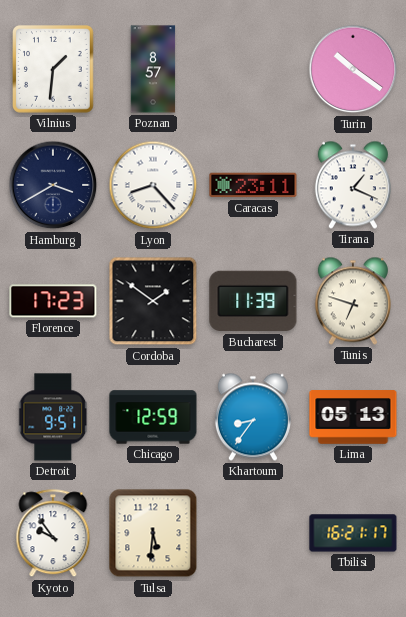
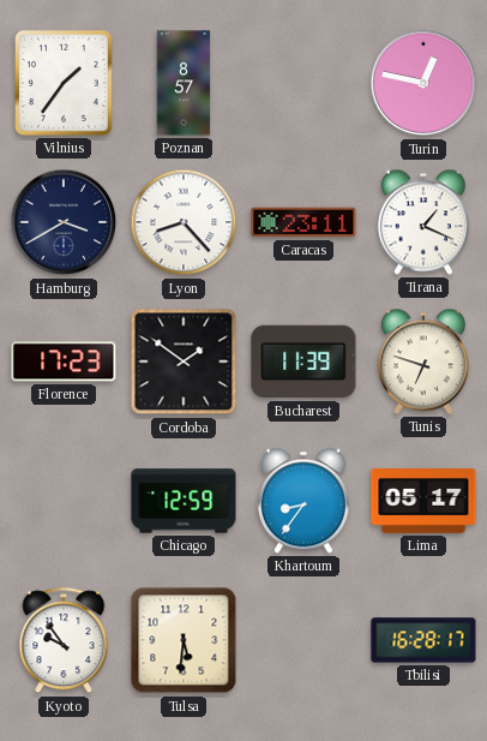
Vilnius: 1:31 -> 1:36 (65, 84)
Turin: 10:21 -> 12:47 (423, 83)
Detroit: 9:51 -> none (54, 417)
Lima: 05:13 -> 05:17 (423, 501)
Tbilisi: 16:21 -> 16:28 (423, 640)
